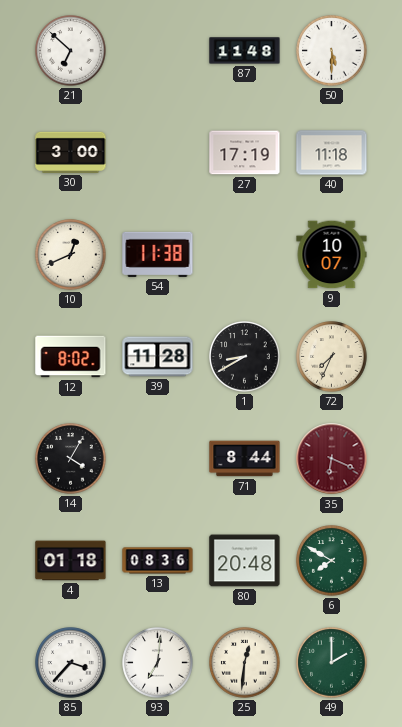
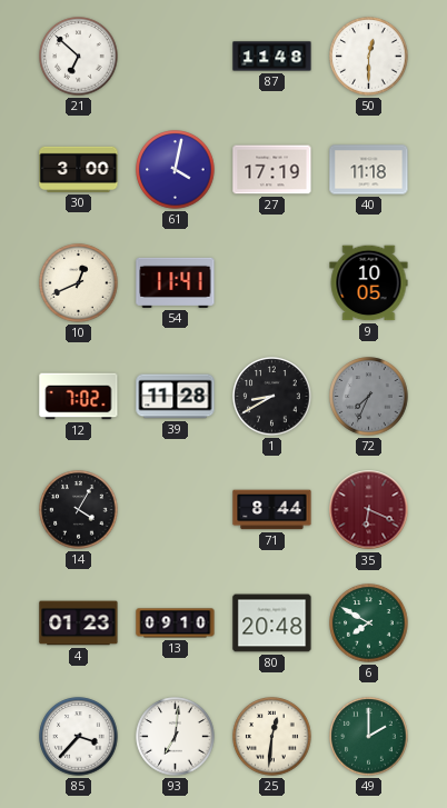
50: 5:30 -> 12:30 (369, 57)
61: none -> 4:02 (176, 170)
54: 11:38 -> 11:41 (176, 282)
9: 10:07 -> 10:05 (369, 283)
12: 8:02 -> 7:02 (79, 397)
72 dial: cream -> grey (369, 397)
4: 01:18 -> 01:23 (79, 624)
13: 08:36 -> 09:10 (176, 624)
